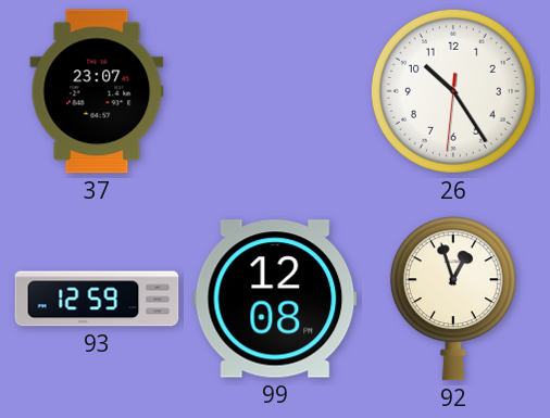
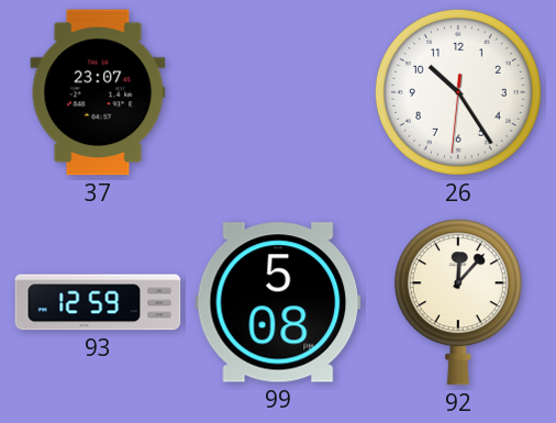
99: 12:08 -> 5:08 (278, 302)
92: 12:57 -> 12:07 (458, 302)
